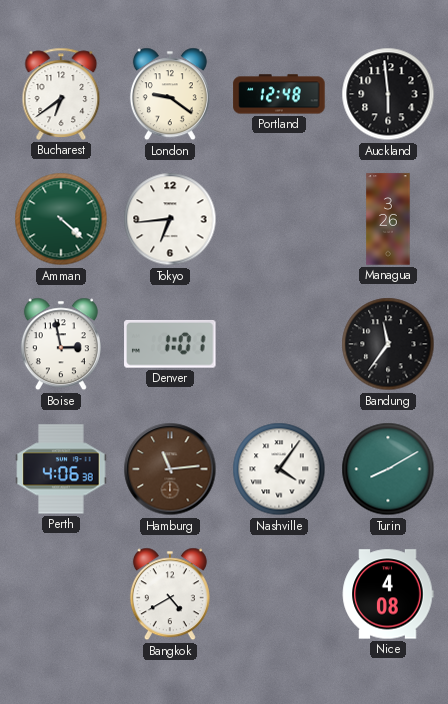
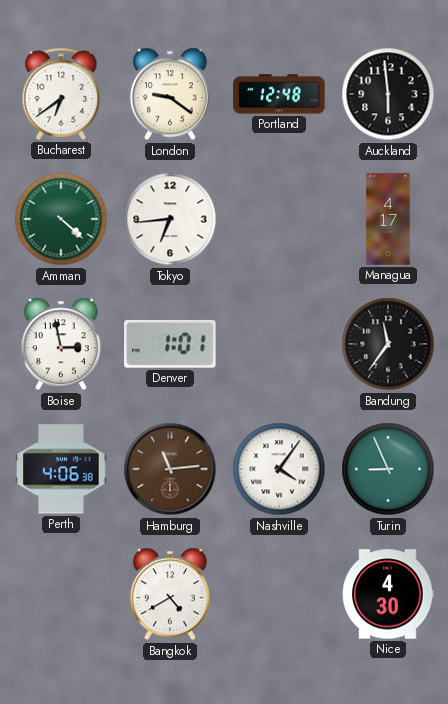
Managua: 3:26 -> 4:17 (388, 219)
Turin: 8:10 -> 8:56 (388, 469)
Nice: 4:08 -> 4:30 (388, 594)
